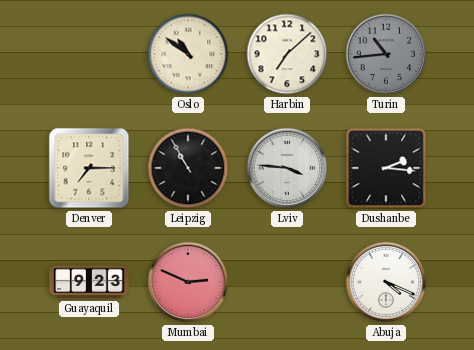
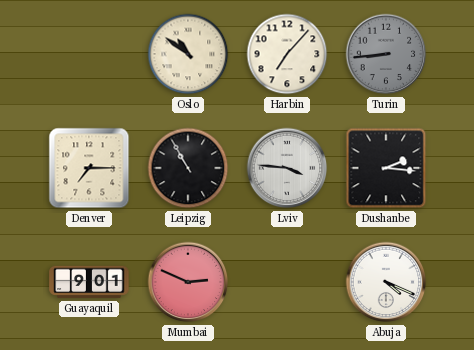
Harbin: 7:08 -> 7:07 (287, 54)
Turin: 10:44 -> 8:44 (386, 54)
Guayaquil: 9:23 -> 9:01 (89, 282)
